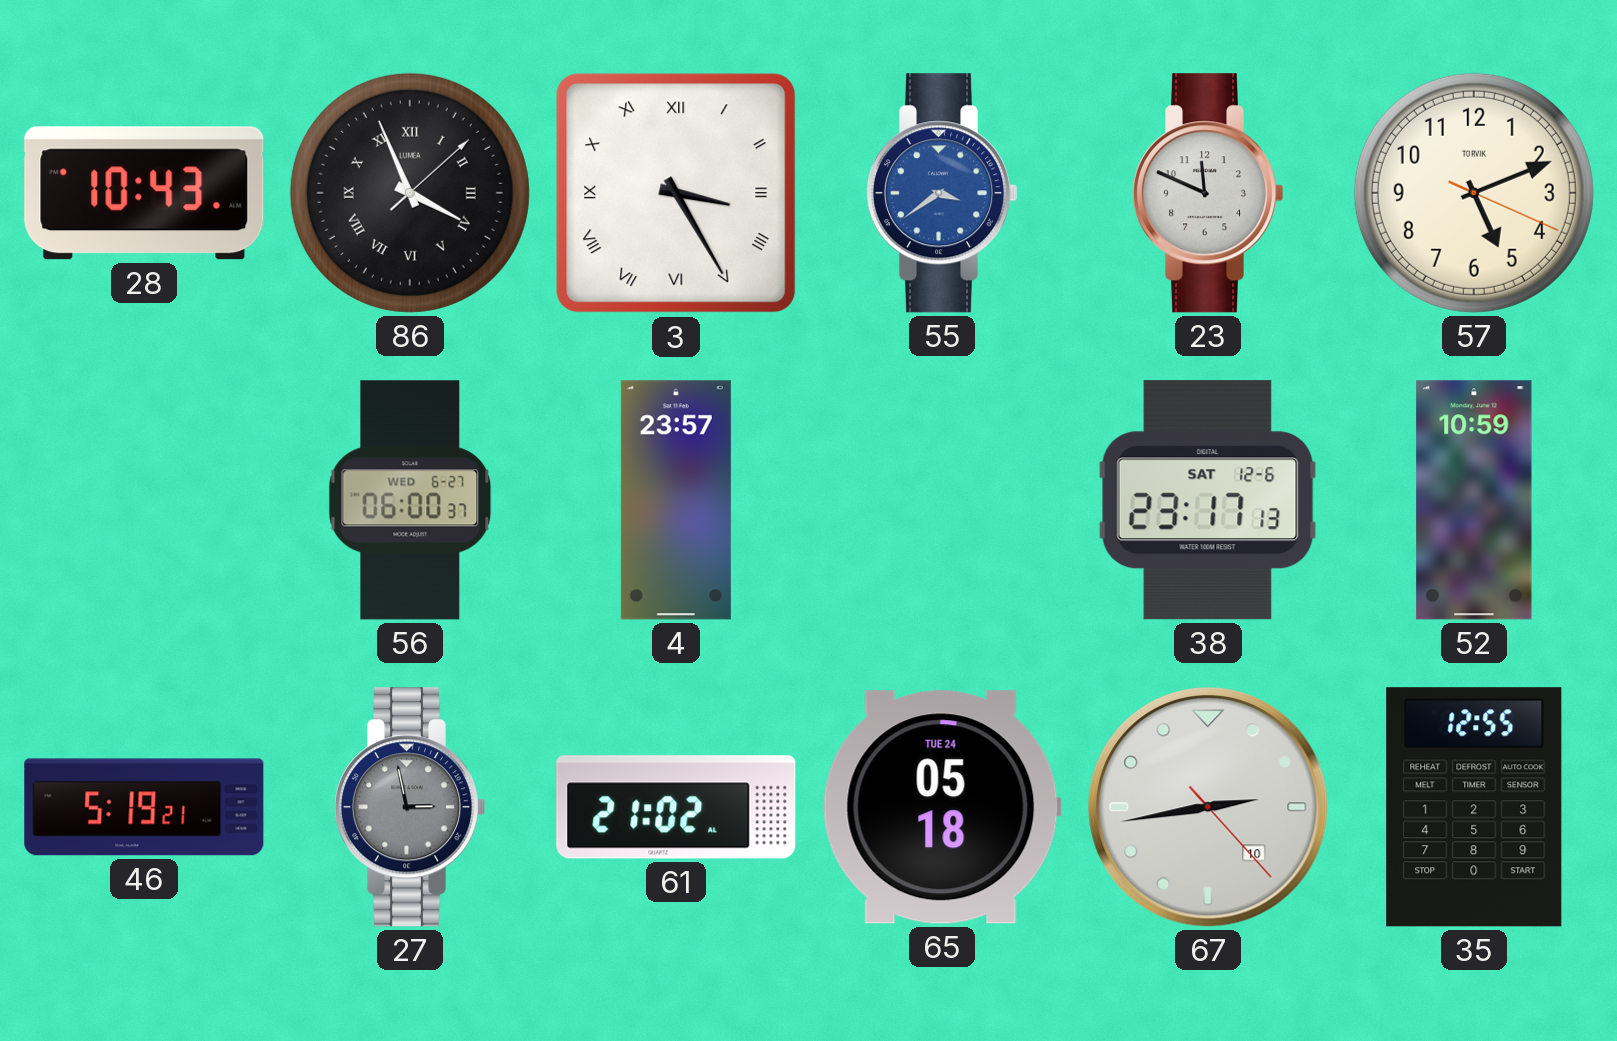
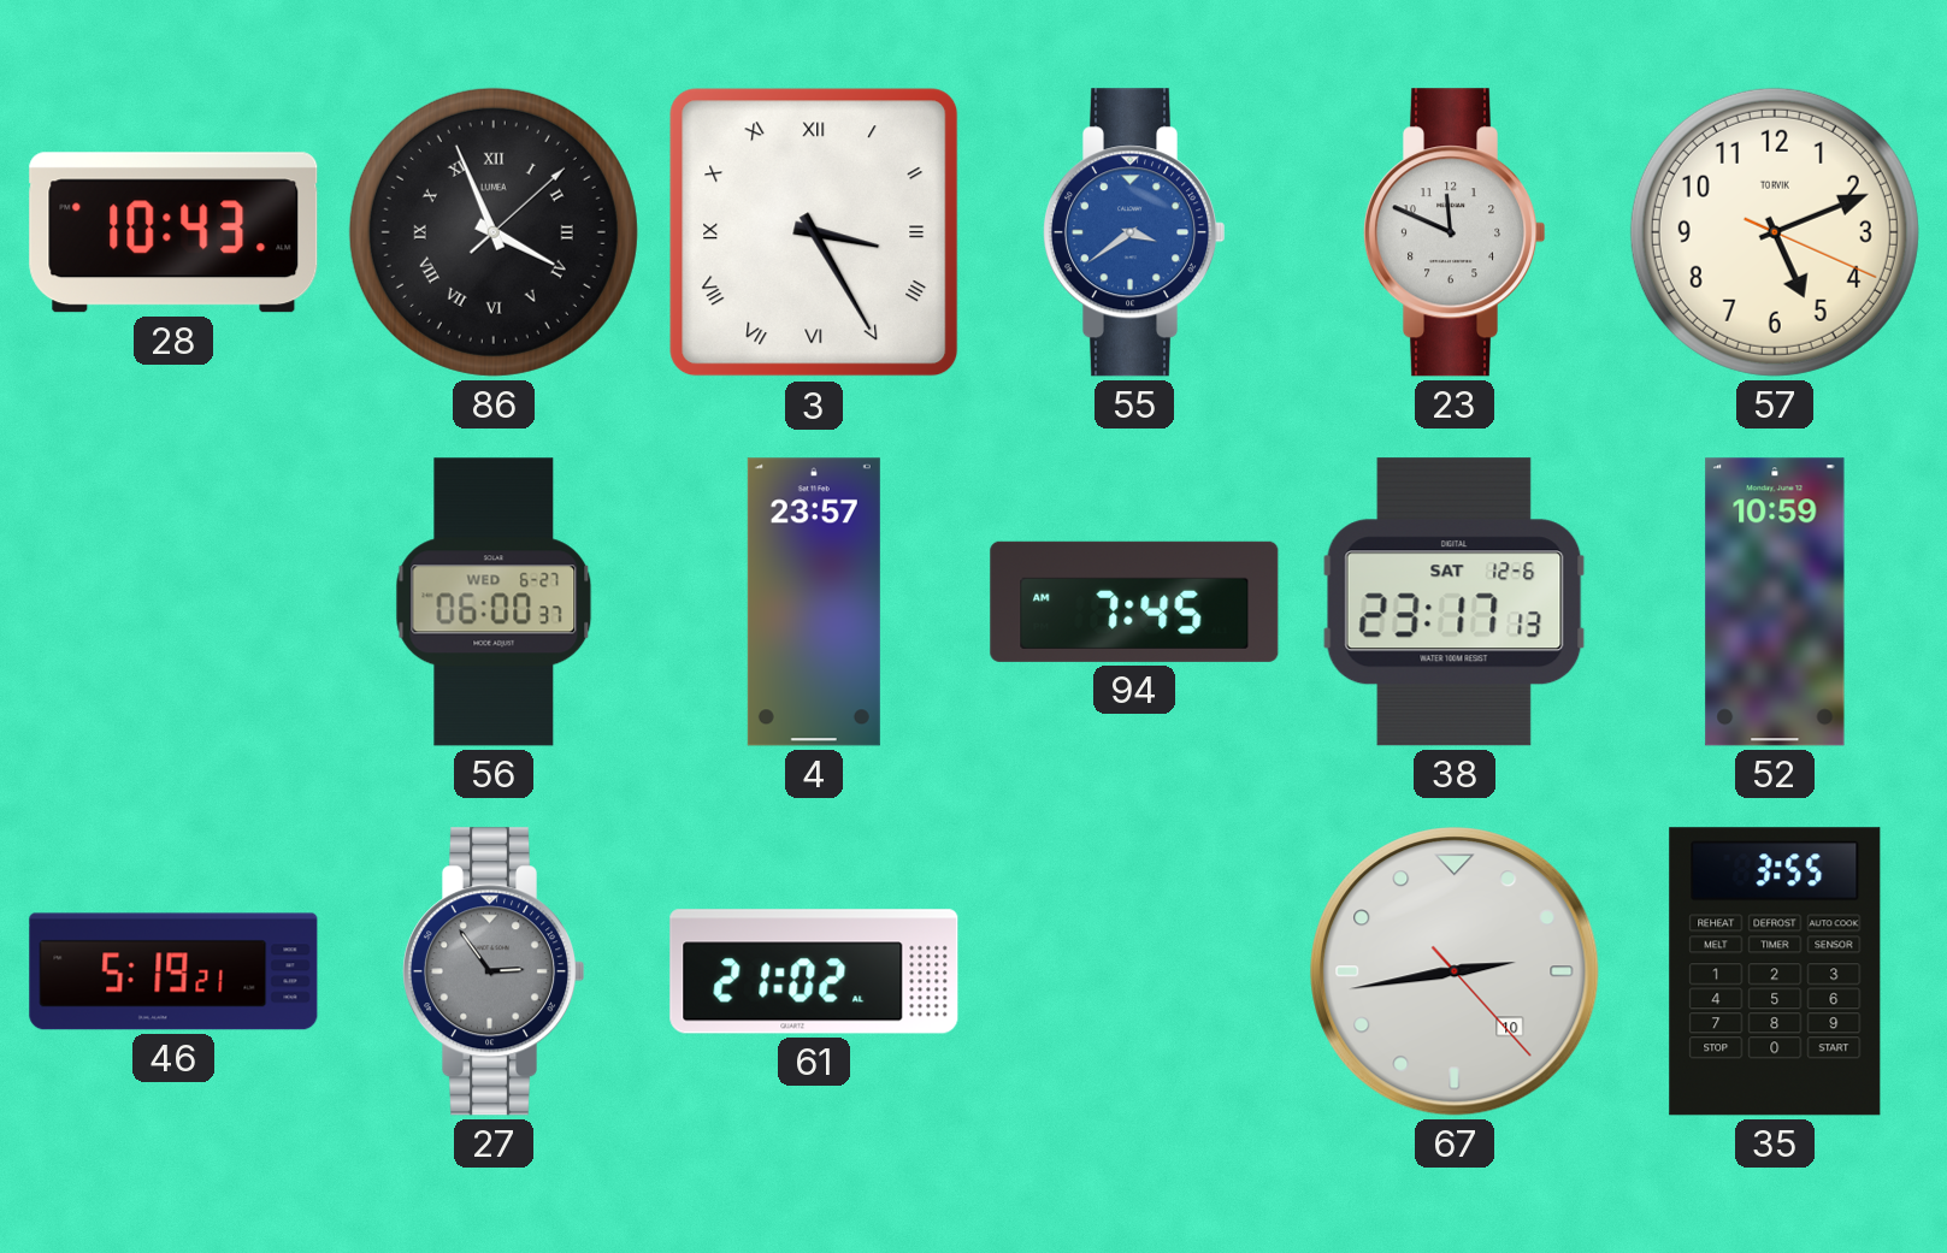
94: none -> 7:45 (1134, 602)
27: 2:58 -> 2:54 (494, 971)
65: 05:18 -> none (942, 807)
35: 12:55 -> 3:55 (1775, 971)
